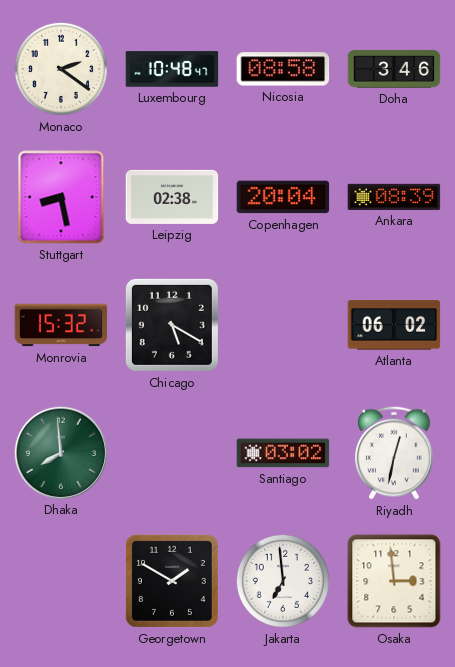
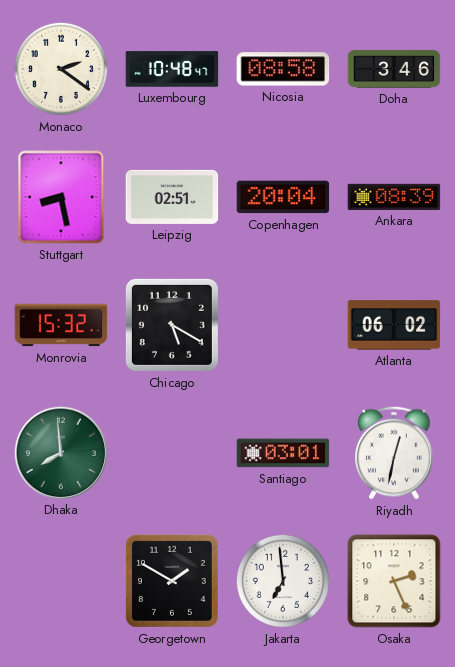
Leipzig: 02:38 -> 02:51 (172, 197)
Santiago: 03:02 -> 03:01 (283, 453)
Osaka: 2:59 -> 2:26 (394, 581)
